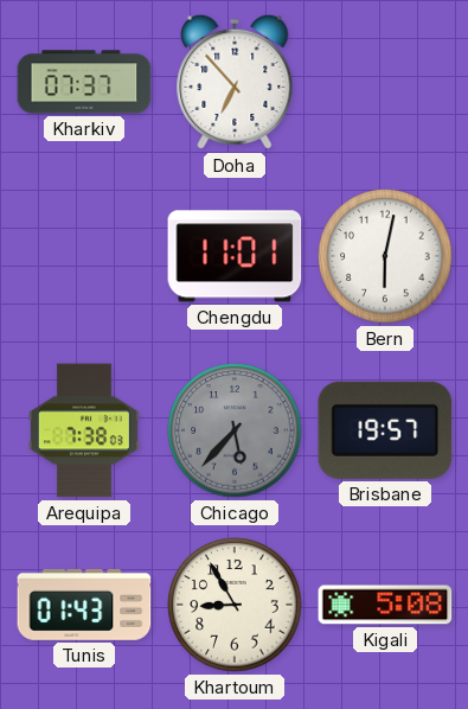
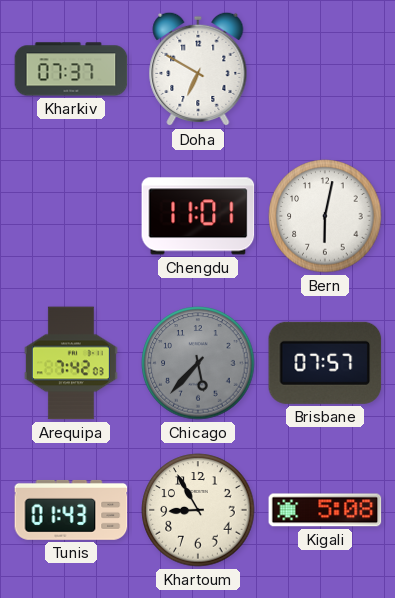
Doha: 6:53 -> 6:50 (198, 69)
Arequipa: 7:38 -> 7:42 (71, 363)
Brisbane: 19:57 -> 07:57 (325, 363)
